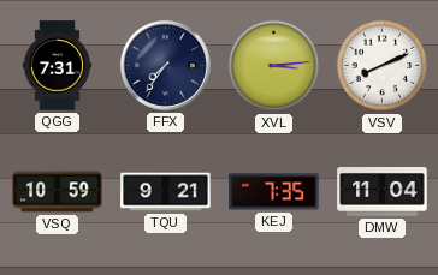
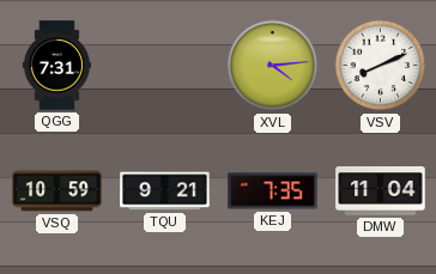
FFX: 7:36 -> none (165, 65)
XVL: 3:14 -> 4:14 (273, 66)
